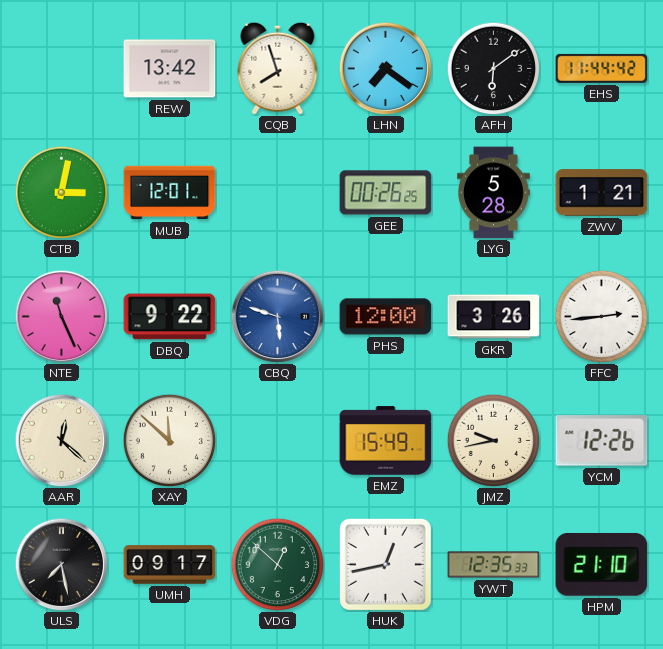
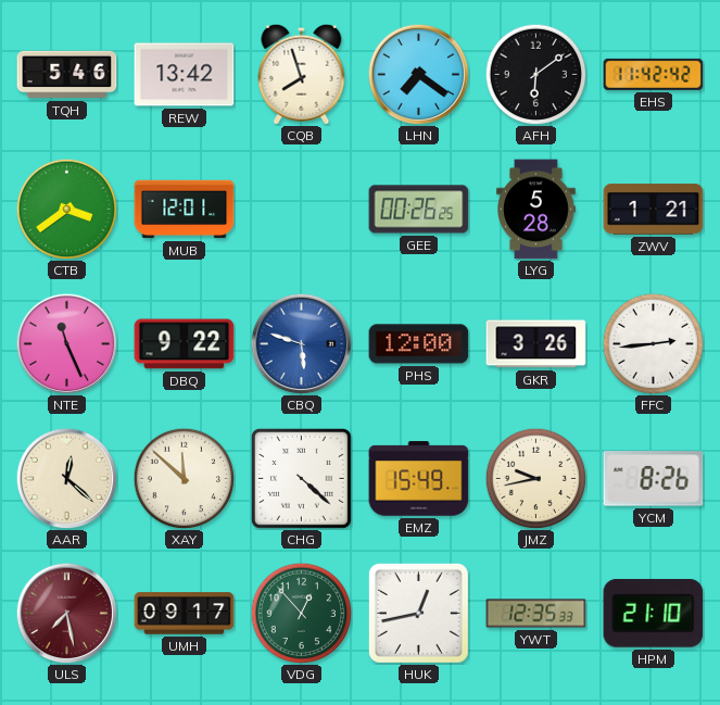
TQH: none -> 5:46 (67, 75)
EHS: 11:44 -> 11:42 (654, 74)
CTB: 3:02 -> 3:39 (66, 209)
CHG: none -> 4:22 (302, 479)
YCM: 12:26 -> 8:26 (654, 479)
ULS dial: black -> burgundy (66, 613)
VDG: 12:52 -> 12:53 (301, 613)
